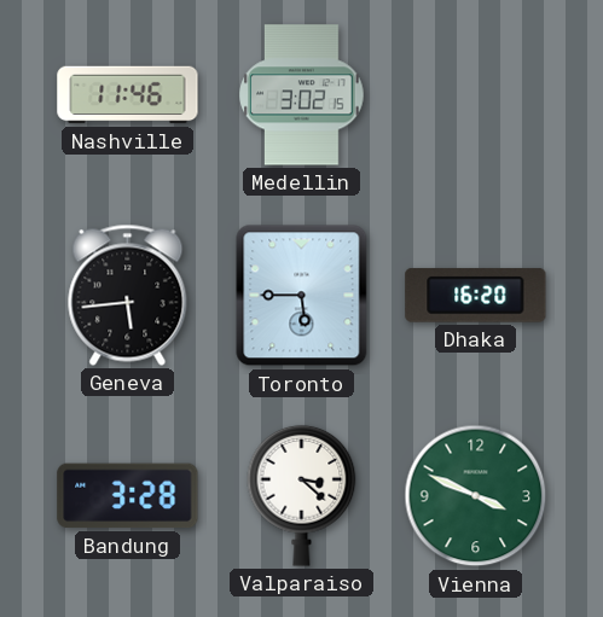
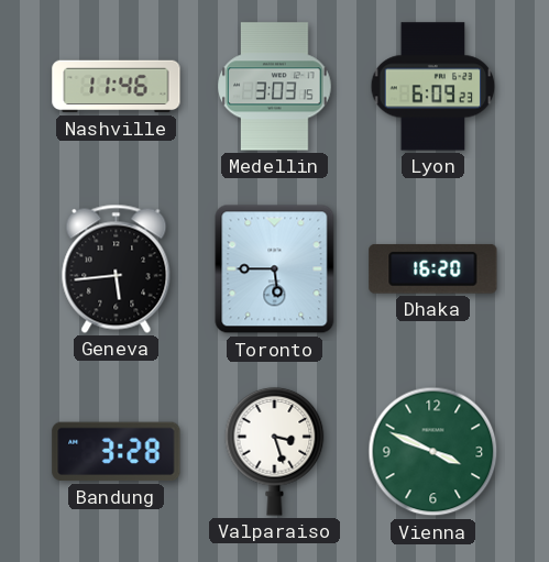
Medellin: 3:02 -> 3:03 (275, 87)
Lyon: none -> 6:09 (433, 87)
Valparaiso: 3:22 -> 3:27 (275, 451)
